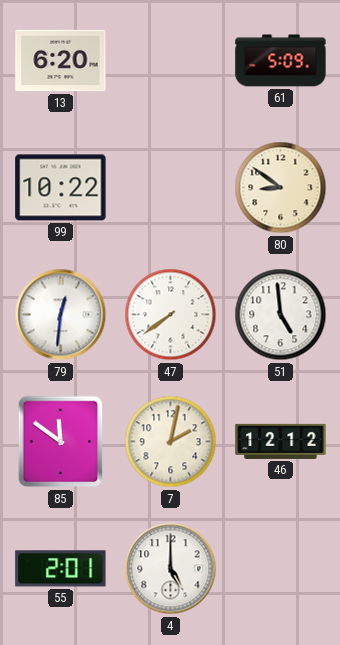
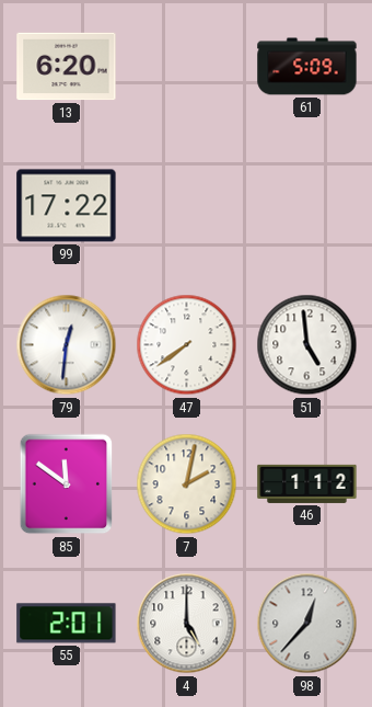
99: 10:22 -> 17:22 (67, 206)
80: 8:51 -> none (281, 188)
46: 12:12 -> 1:12 (307, 483)
98: none -> 12:37 (307, 624)
